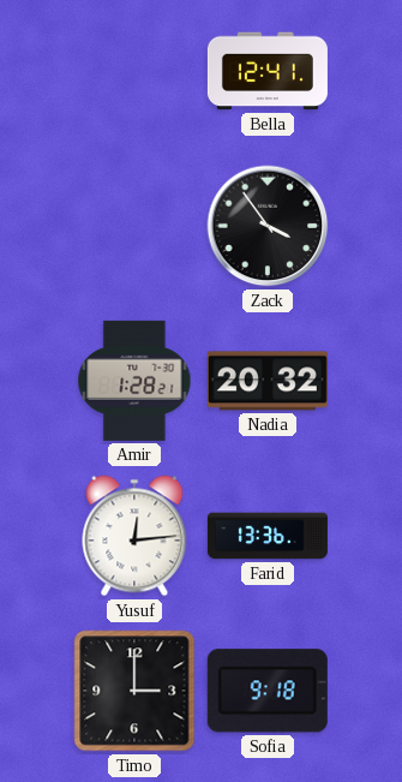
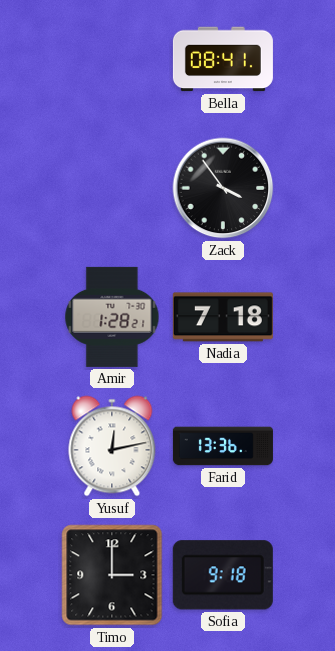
Bella: 12:41 -> 08:41 (223, 59)
Nadia: 20:32 -> 7:18 (223, 317)
Yusuf: 12:14 -> 12:13 (112, 446)
